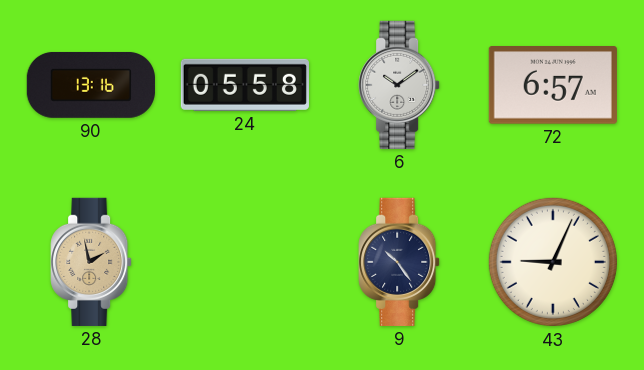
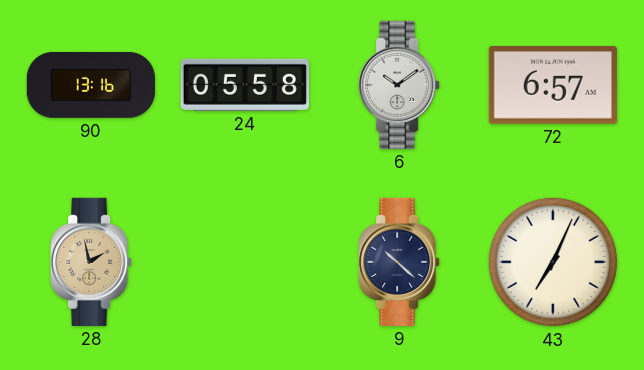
9: 10:24 -> 10:22 (399, 262)
43: 9:04 -> 7:04 (553, 262)
